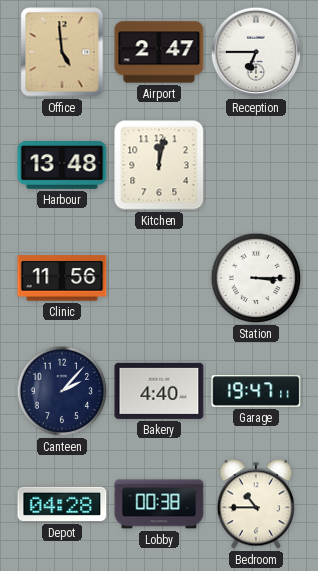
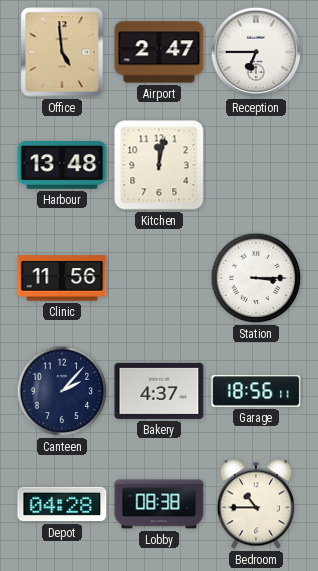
Bakery: 4:40 -> 4:37 (159, 391)
Garage: 19:47 -> 18:56 (256, 391)
Lobby: 00:38 -> 08:38 (159, 504)
